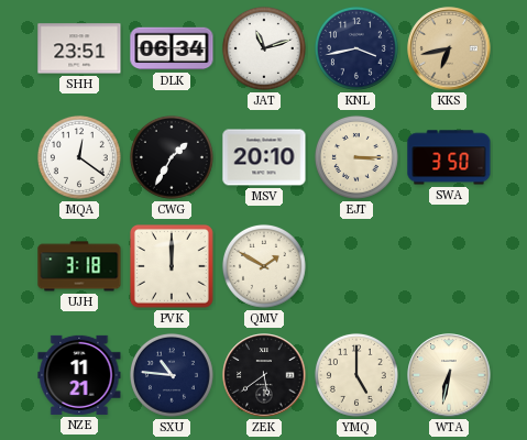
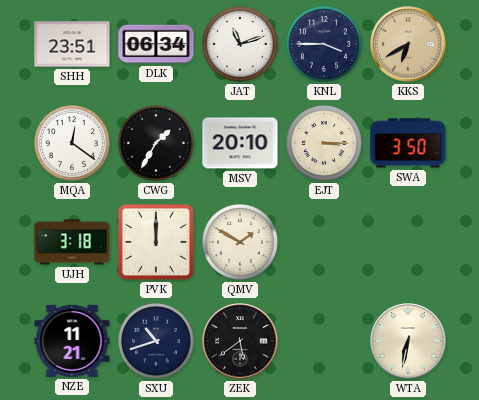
KNL: 3:43 -> 3:45 (324, 44)
KKS: 6:43 -> 6:40 (408, 44)
SXU: 10:46 -> 10:42 (156, 341)
YMQ: 5:00 -> none (356, 375)
